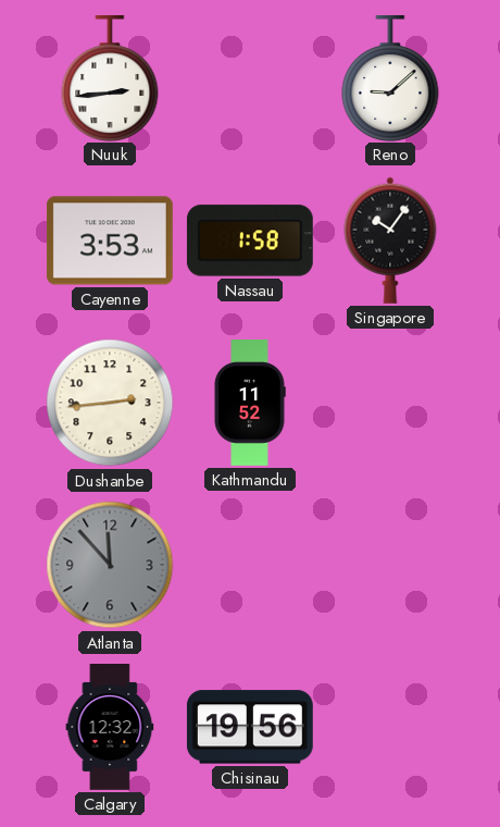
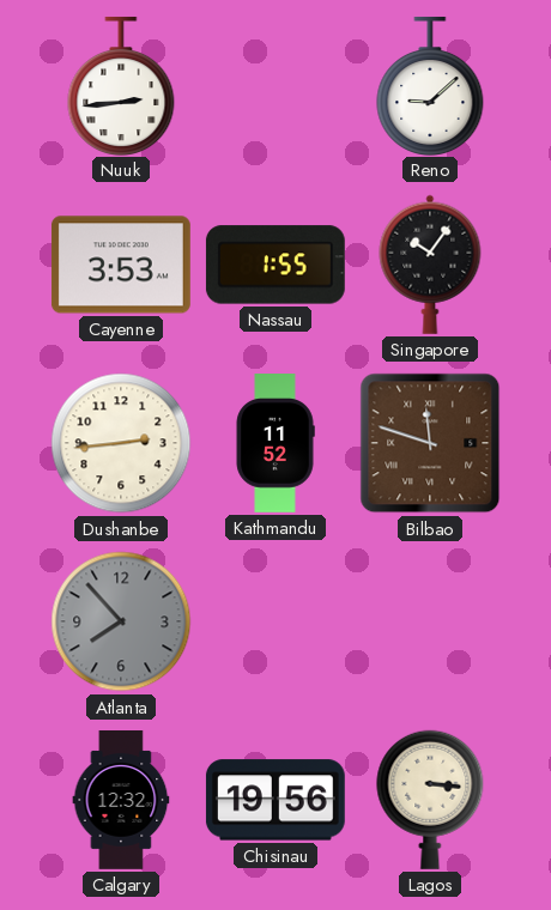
Nassau: 1:58 -> 1:55 (275, 265)
Bilbao: none -> 11:48 (430, 443)
Atlanta: 11:53 -> 7:53 (121, 621)
Lagos: none -> 3:16 (430, 800)
